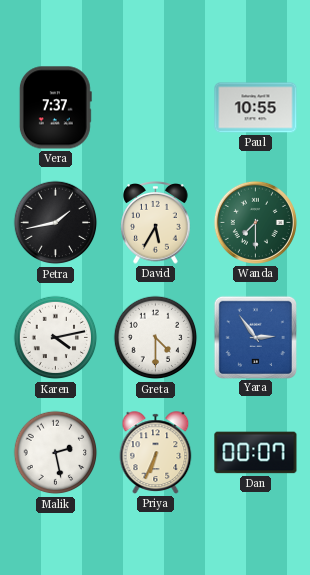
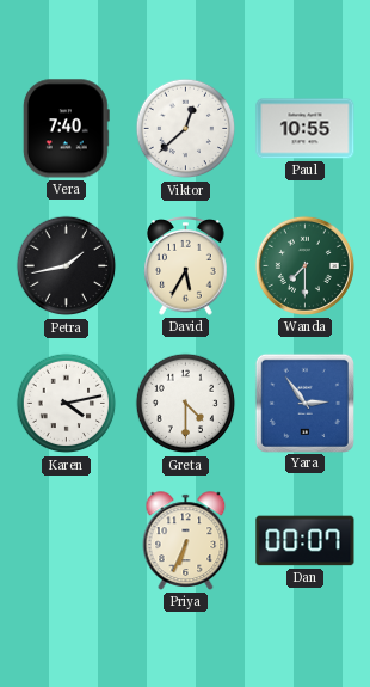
Vera: 7:37 -> 7:40 (66, 129)
Viktor: none -> 12:38 (186, 129)
Malik: 2:28 -> none (56, 453)
